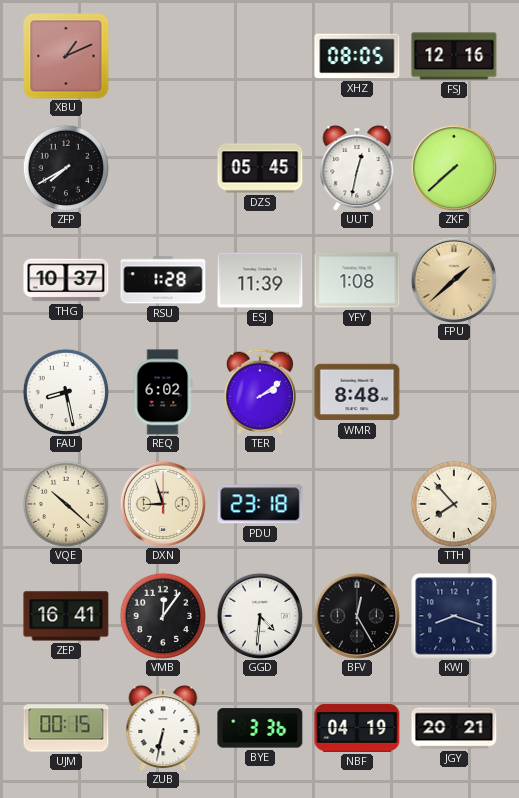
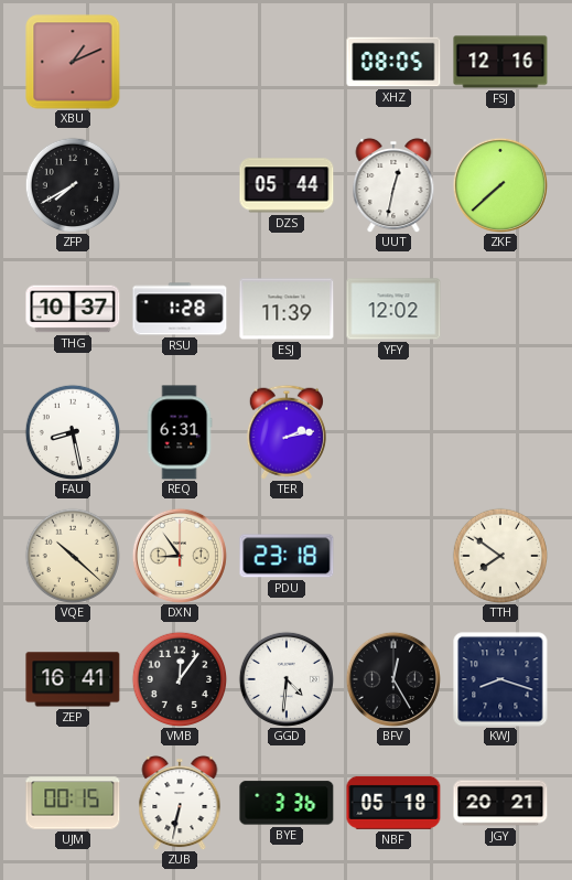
DZS: 05:45 -> 05:44 (287, 185)
YFY: 1:08 -> 12:02 (393, 309)
FPU: 1:38 -> none (454, 280)
REQ: 6:02 -> 6:31 (180, 432)
TER: 2:09 -> 2:13 (287, 432)
WMR: 8:48 -> none (357, 392)
DXN: 8:57 -> 8:54 (180, 556)
TTH: 7:53 -> 7:51 (499, 555)
NBF: 04:19 -> 05:18 (393, 803)
